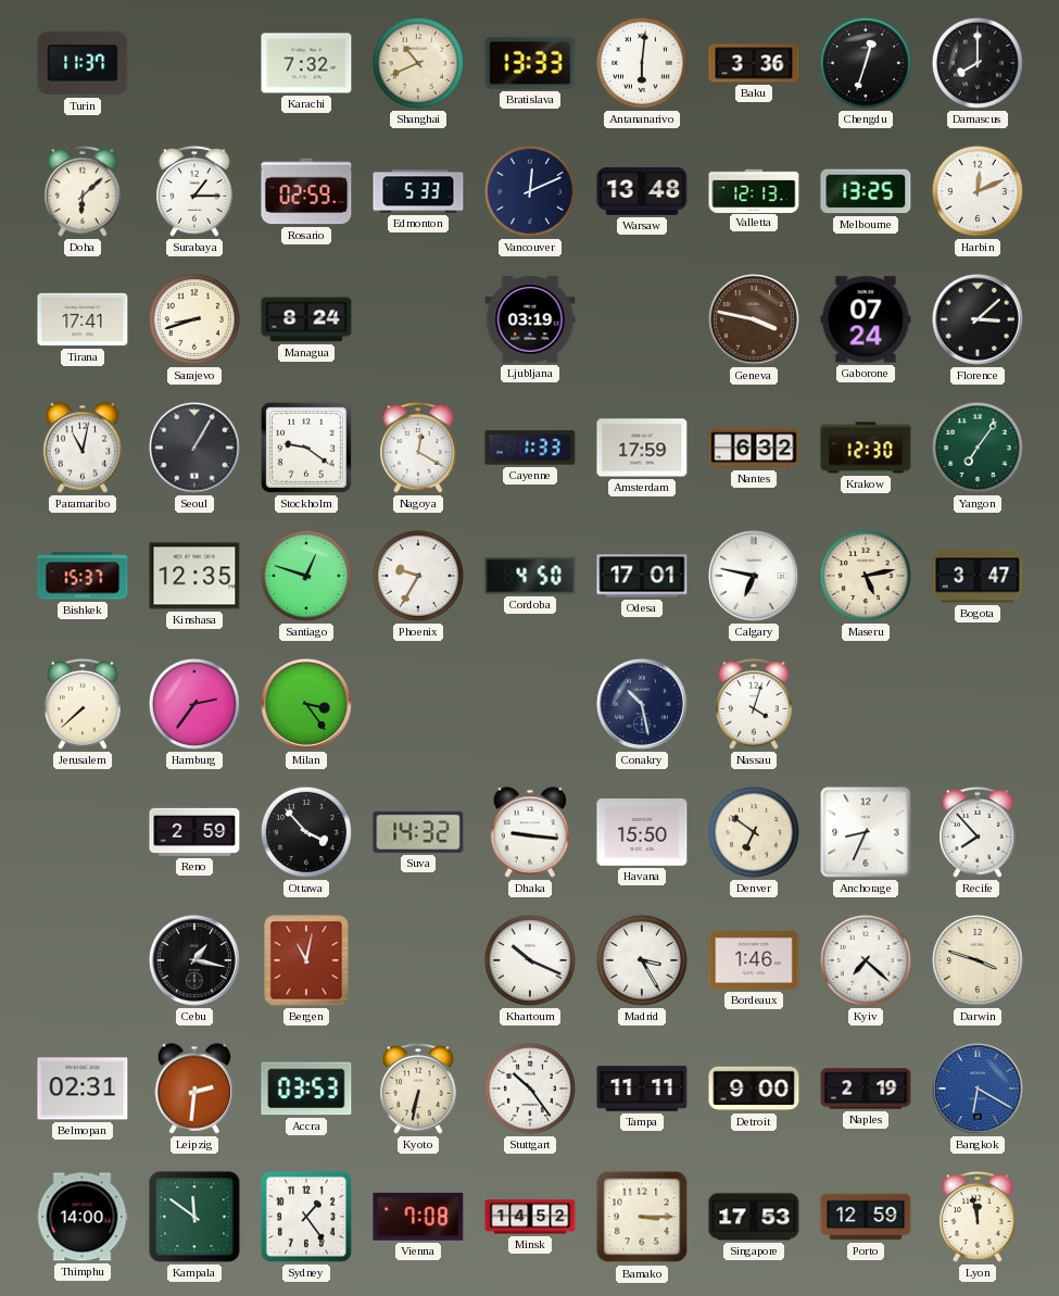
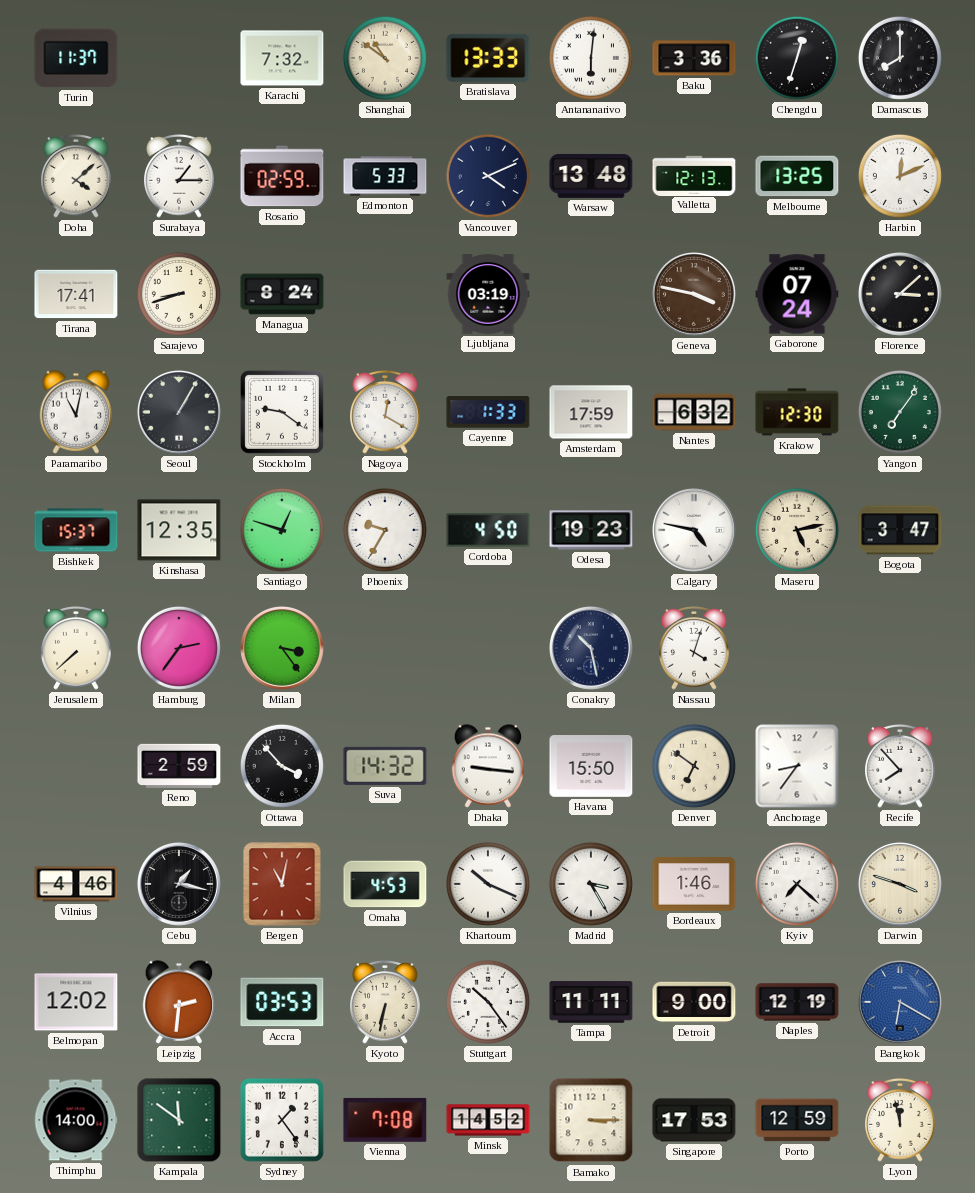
Shanghai: 10:41 -> 10:51 (385, 58)
Doha: 6:08 -> 4:08 (76, 177)
Vancouver: 12:11 -> 4:11 (488, 176)
Odesa: 17:01 -> 19:23 (591, 530)
Calgary: 6:47 -> 4:47 (694, 530)
Anchorage: 8:34 -> 8:36 (797, 766)
Vilnius: none -> 4:46 (76, 884)
Omaha: none -> 4:53 (385, 884)
Belmopan: 02:31 -> 12:02 (76, 1002)
Naples: 2:19 -> 12:19 (797, 1002)
